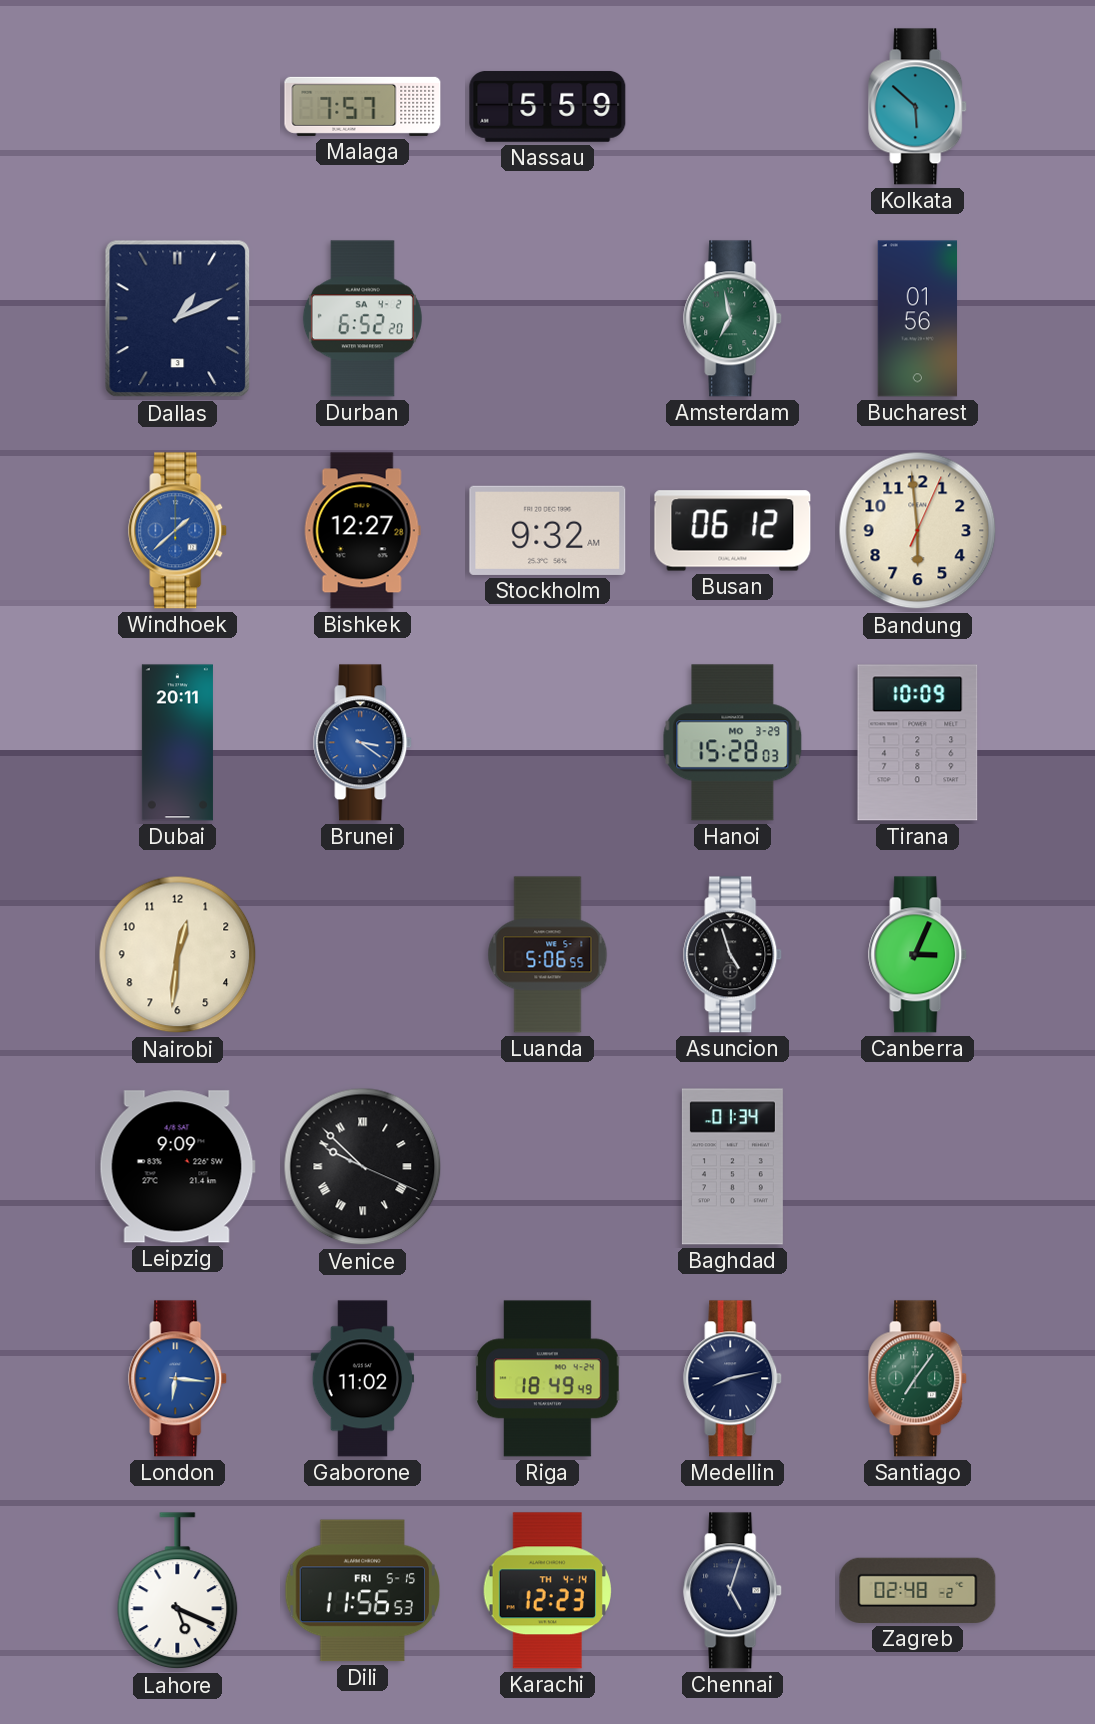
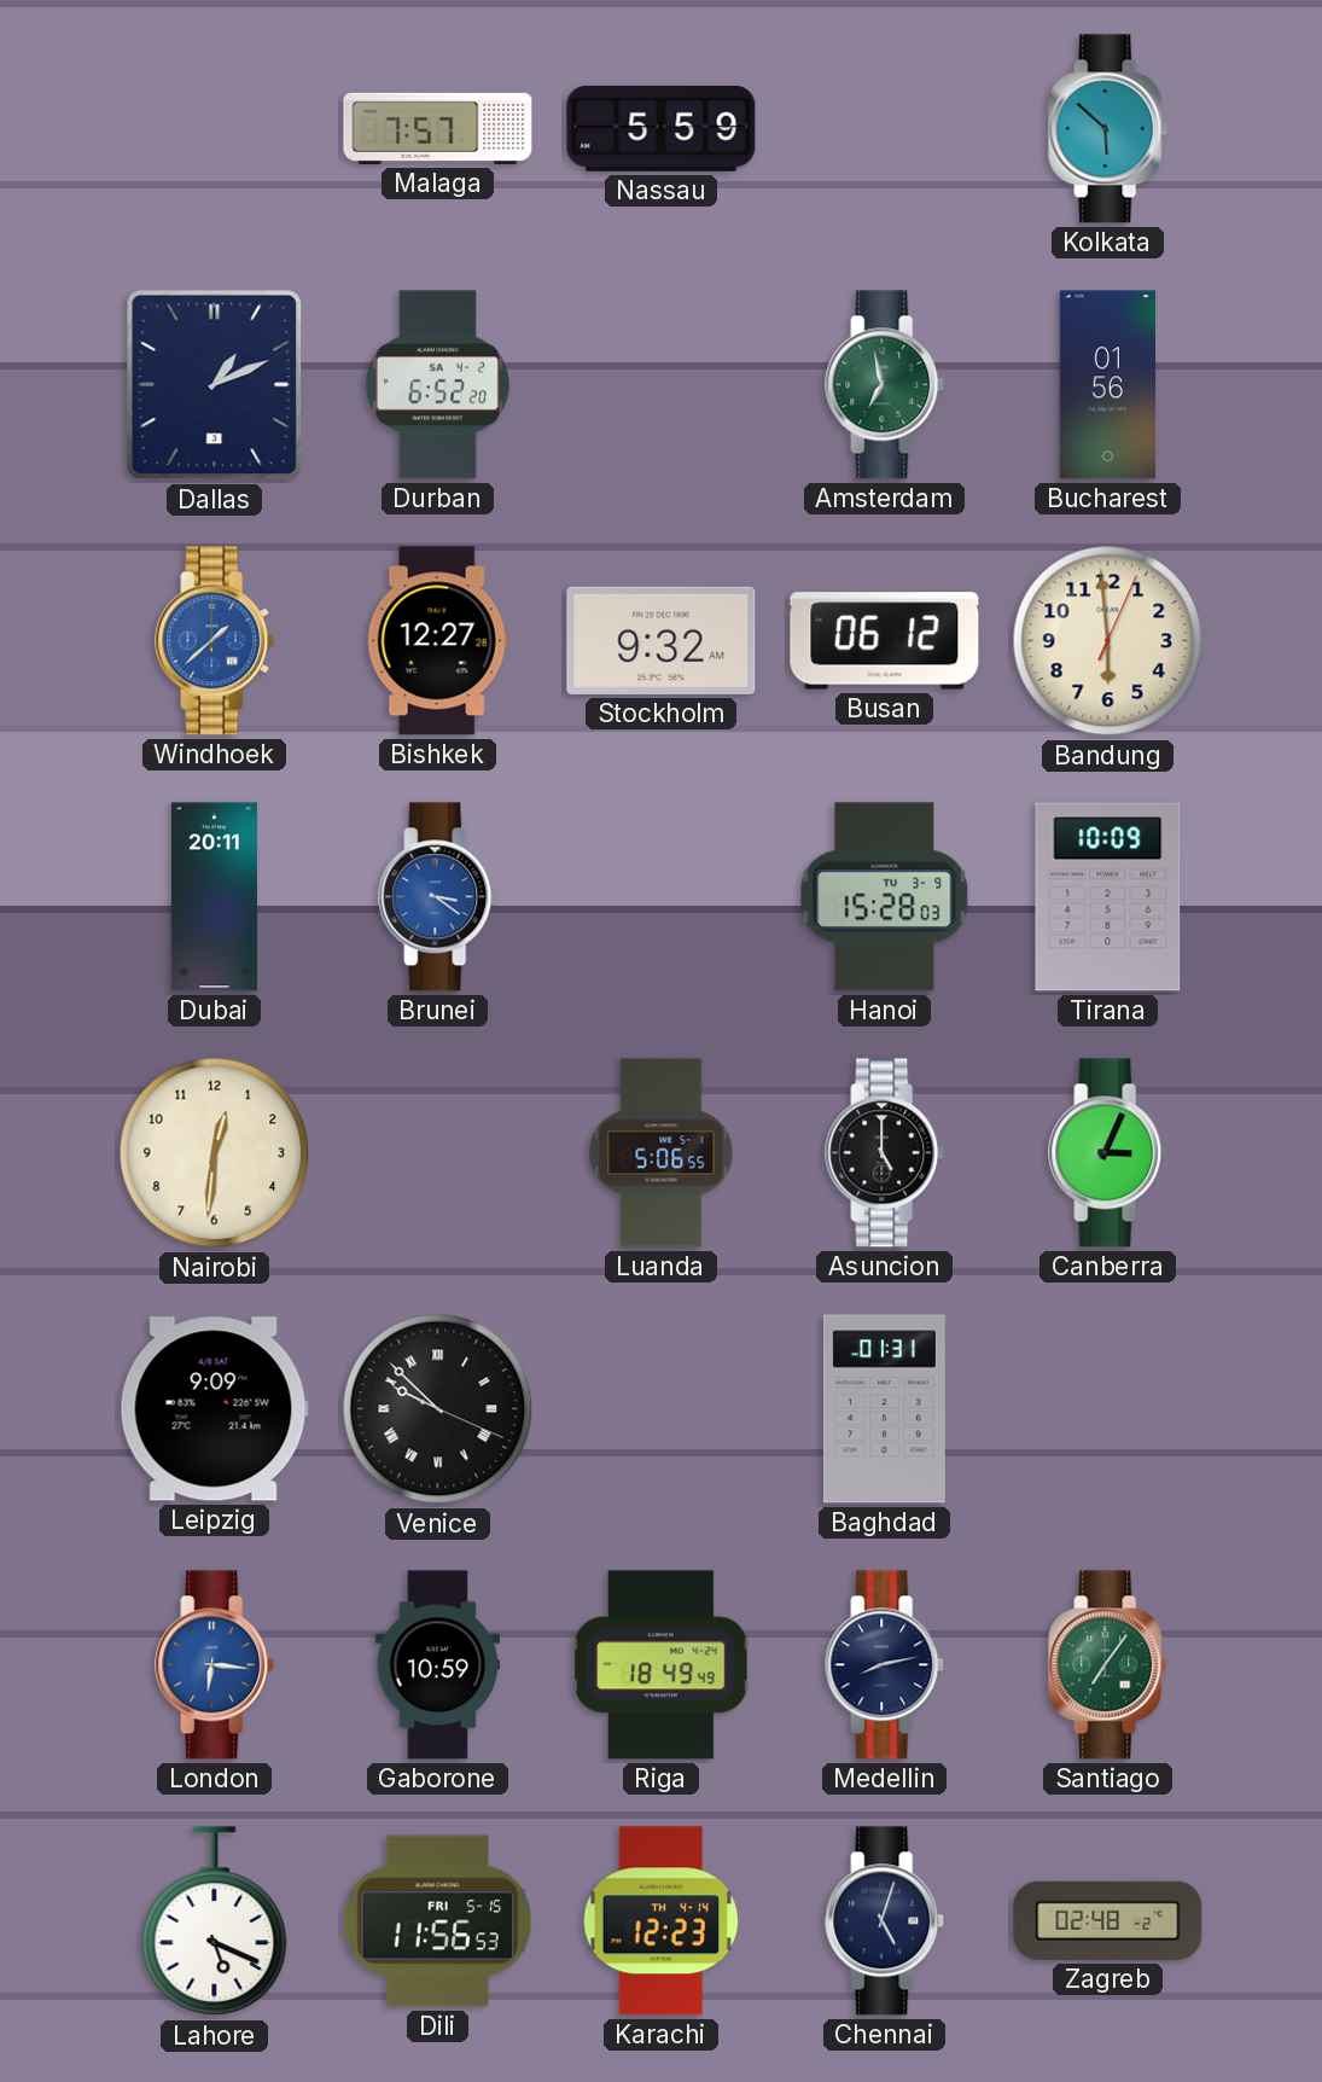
Hanoi date: MO 3-29 -> TU 3-9 (885, 897)
Asuncion: 4:57 -> 5:00 (885, 1153)
Baghdad: 01:34 -> 01:31 (884, 1409)
Gaborone: 11:02 -> 10:59 (438, 1665)
